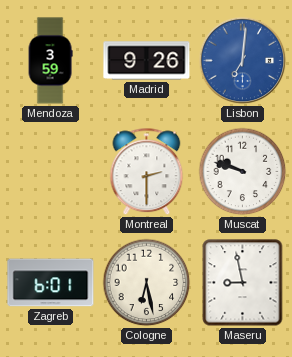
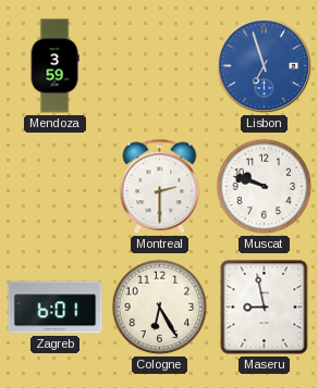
Madrid: 9:26 -> none (147, 61)
Lisbon: 7:01 -> 6:57 (265, 66)
Cologne: 6:28 -> 6:25 (160, 308)
